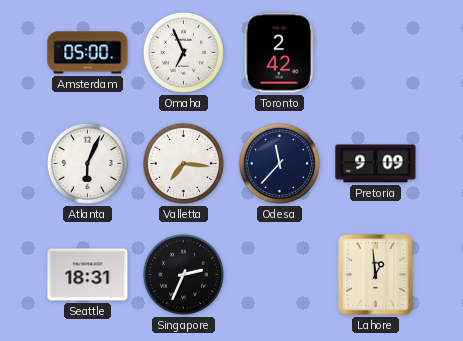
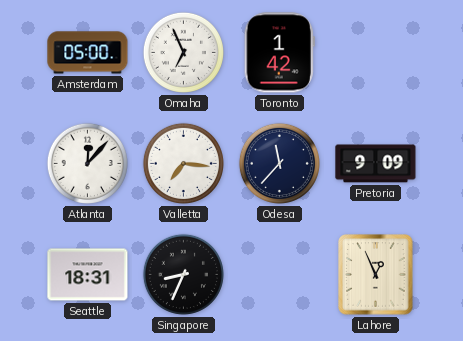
Toronto: 2:42 -> 1:42 (279, 53)
Atlanta: 6:04 -> 12:07 (87, 163)
Singapore: 2:34 -> 8:34 (183, 274)
Lahore: 12:59 -> 12:56 (376, 275)
